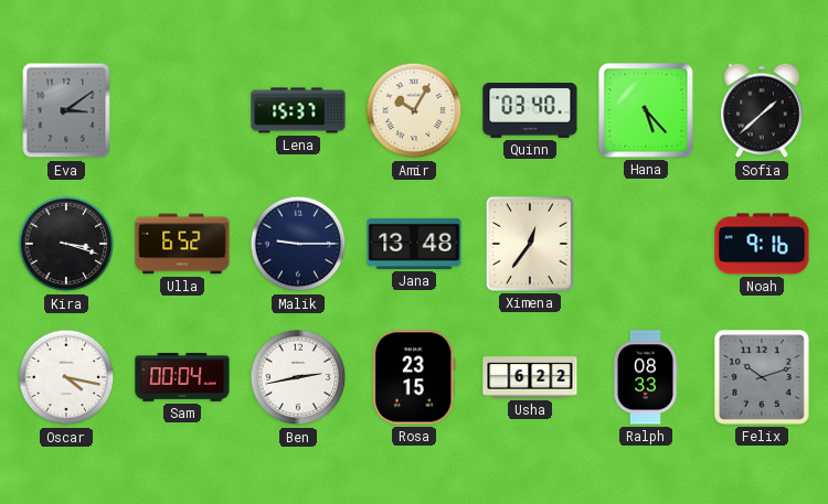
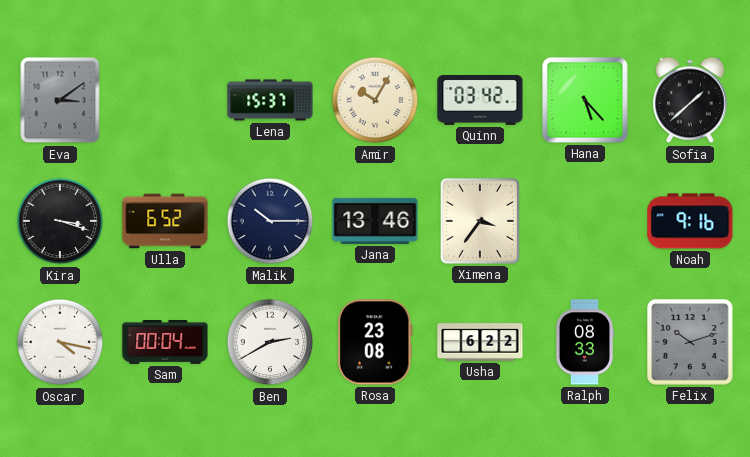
Quinn: 03:40 -> 03:42 (480, 101)
Malik: 9:15 -> 10:15 (270, 221)
Jana: 13:48 -> 13:46 (375, 221)
Ximena: 12:36 -> 3:36 (480, 221)
Ben: 2:43 -> 2:40 (270, 342)
Rosa: 23:15 -> 23:08 (375, 342)
